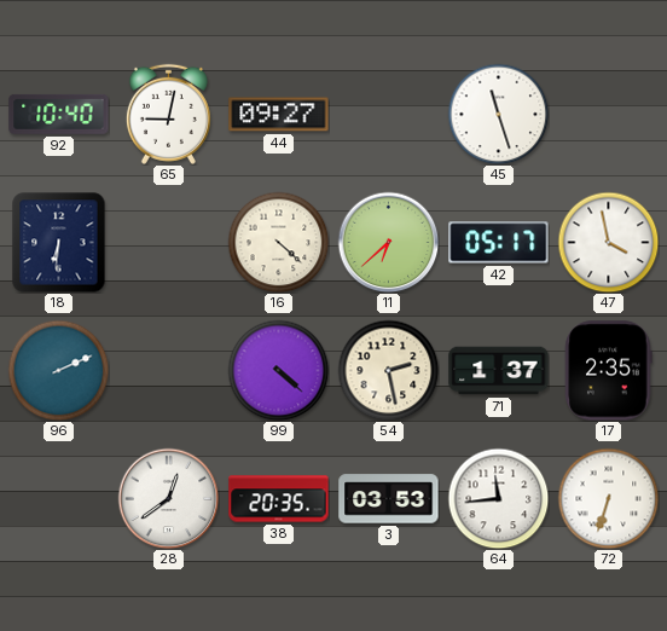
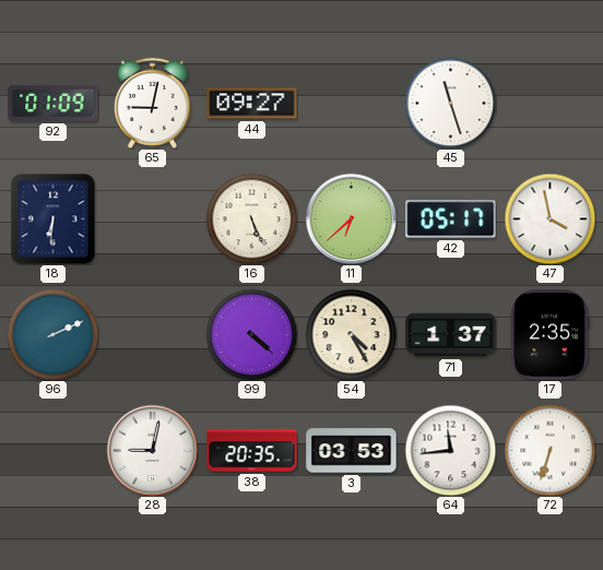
92: 10:40 -> 01:09 (54, 103)
16: 4:22 -> 5:26 (251, 218)
54: 2:28 -> 4:25 (351, 334)
28: 12:39 -> 9:02 (152, 450)
